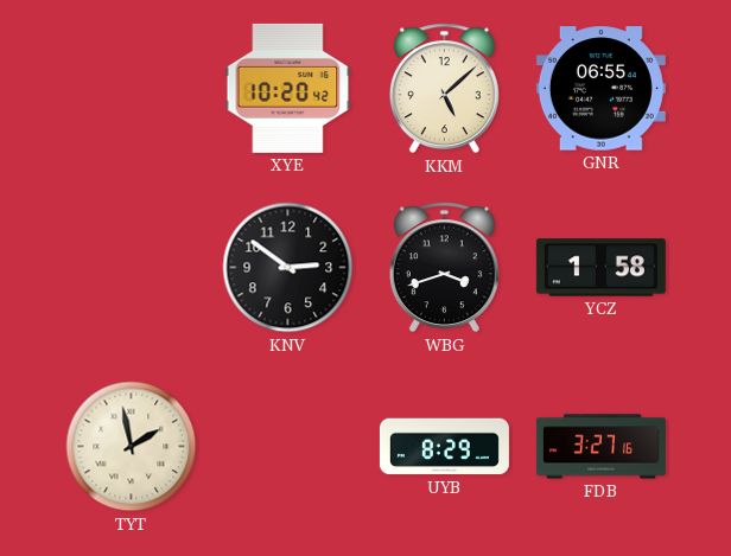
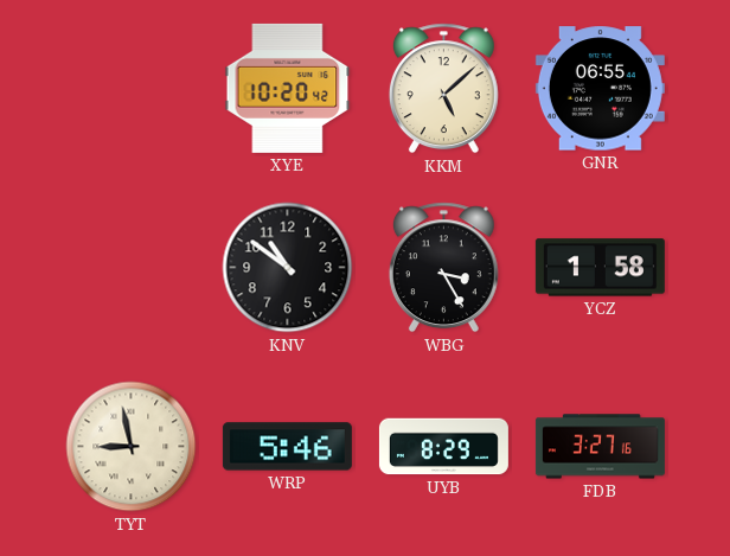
KNV: 2:51 -> 10:51 (288, 268)
WBG: 3:42 -> 3:25 (443, 268)
TYT: 1:58 -> 8:58 (132, 447)
WRP: none -> 5:46 (287, 447)
